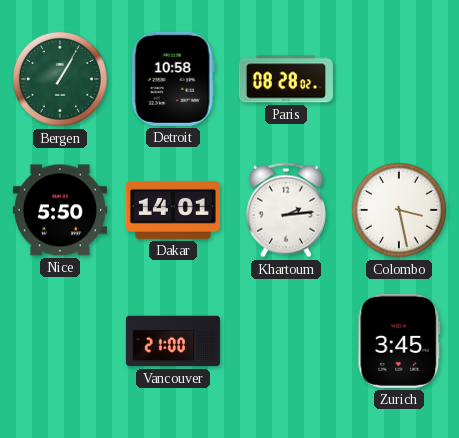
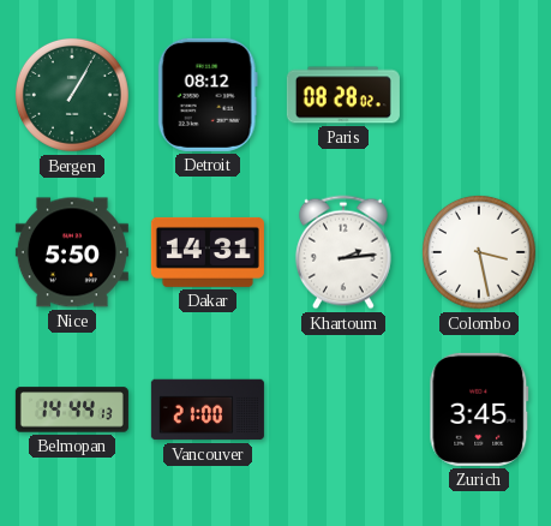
Detroit: 10:58 -> 08:12 (208, 95)
Dakar: 14:01 -> 14:31 (208, 252)
Belmopan: none -> 14:44 (72, 410)
